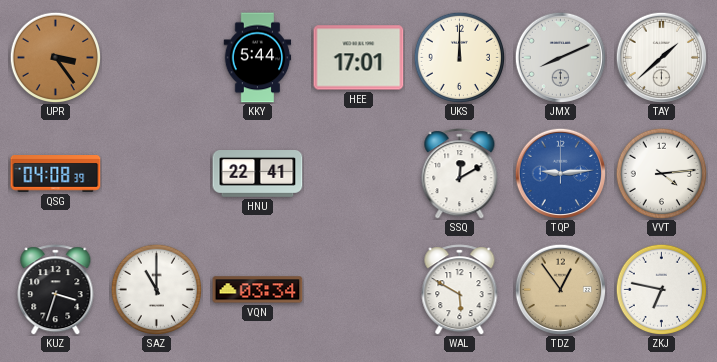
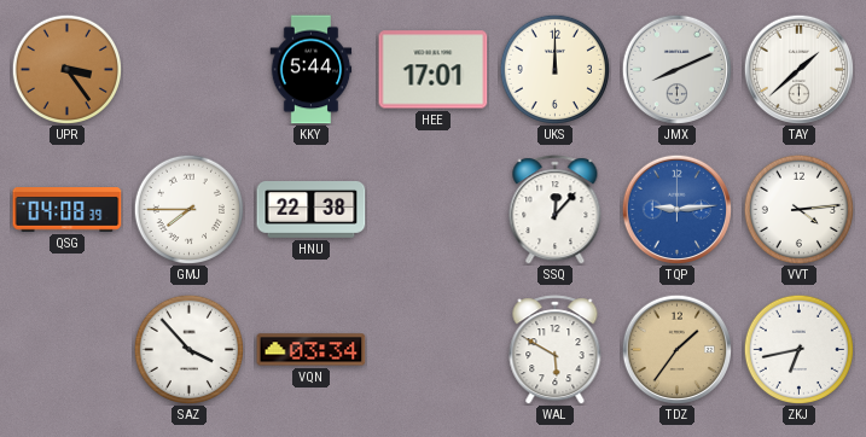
GMJ: none -> 7:45 (188, 209)
HNU: 22:41 -> 22:38 (312, 210)
SSQ: 12:10 -> 12:07 (556, 210)
KUZ: 3:33 -> none (56, 290)
SAZ: 11:00 -> 3:53 (188, 349)
TDZ: 12:54 -> 1:36 (676, 349)
ZKJ: 6:47 -> 6:43 (798, 349)
